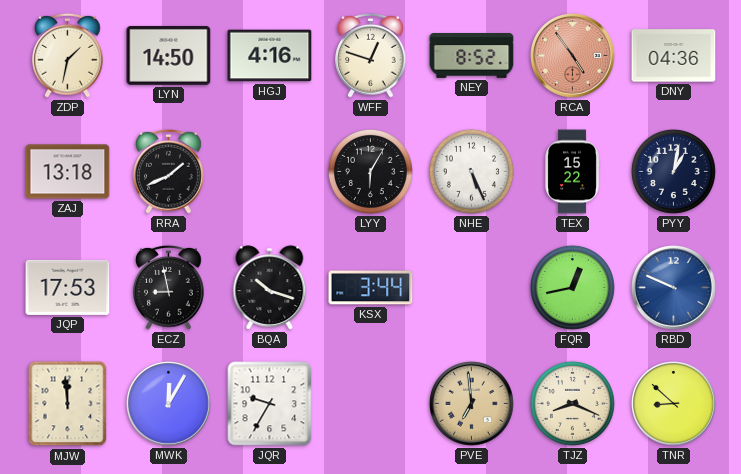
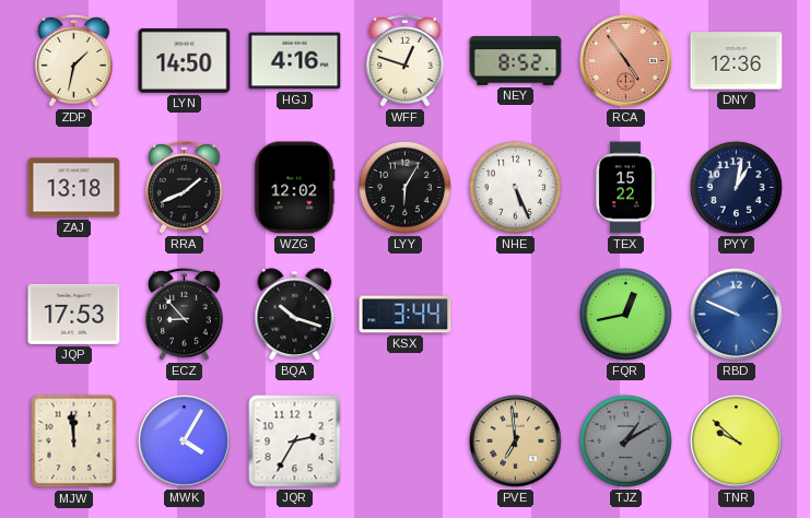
DNY: 04:36 -> 12:36 (737, 61)
WZG: none -> 12:02 (295, 188)
ECZ: 8:58 -> 8:53 (185, 314)
MWK: 12:05 -> 4:05 (185, 442)
JQR: 9:35 -> 2:35 (295, 442)
TJZ: 8:19 -> 1:10 (625, 440)
TJZ dial: cream -> grey (625, 440)
TNR: 8:52 -> 9:52 (737, 442)
